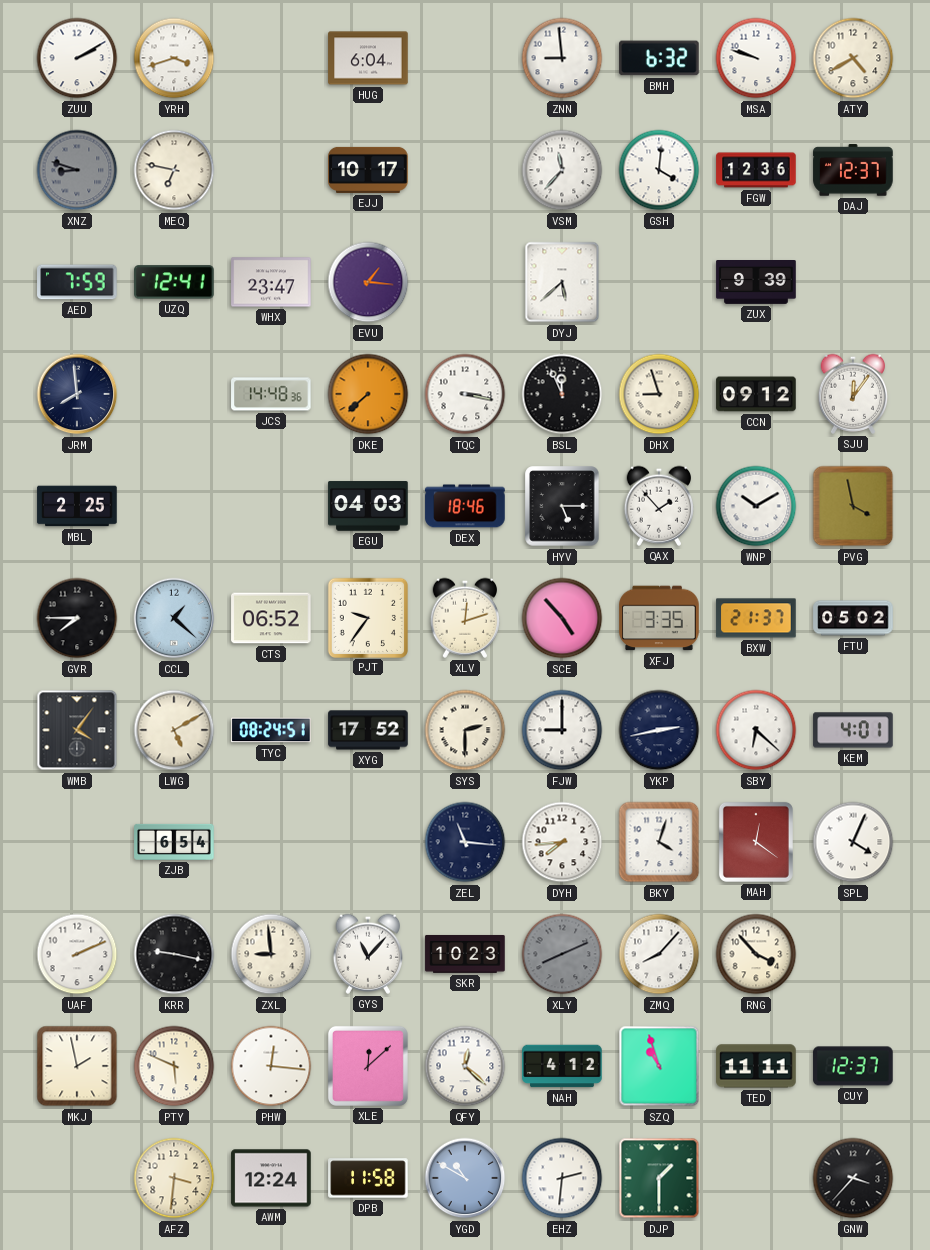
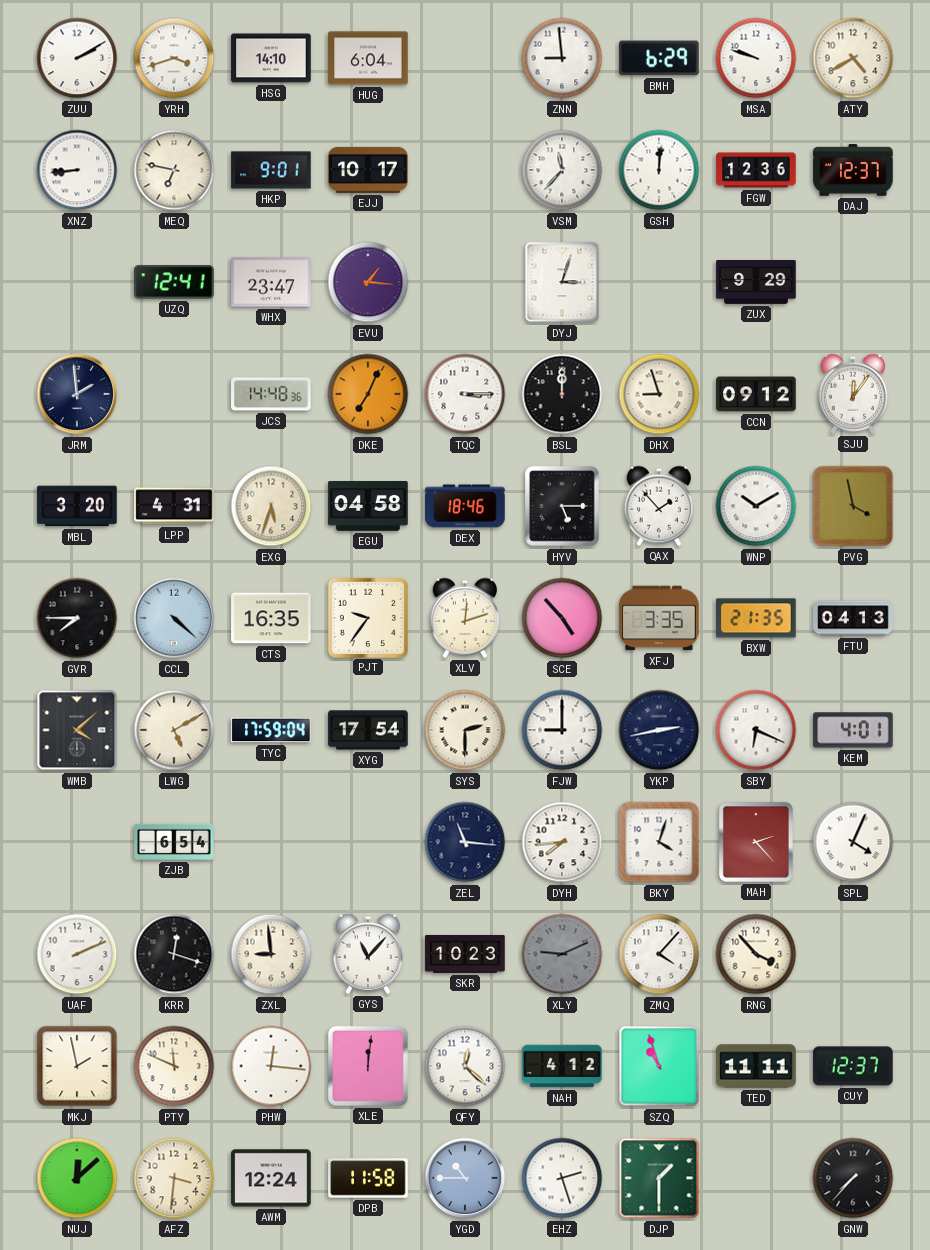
HSG: none -> 14:10 (271, 58)
BMH: 6:32 -> 6:29 (659, 58)
XNZ: 8:48 -> 8:44 (77, 170)
XNZ dial: grey -> white (77, 170)
HKP: none -> 9:01 (271, 170)
GSH: 4:01 -> 12:01 (659, 170)
AED: 7:59 -> none (77, 282)
DYJ: 5:38 -> 3:03 (562, 282)
ZUX: 9:39 -> 9:29 (756, 283)
JRM: 7:59 -> 1:59 (77, 394)
DKE: 7:38 -> 7:04 (368, 394)
TQC: 3:17 -> 3:15 (465, 394)
BSL: 11:56 -> 12:00 (562, 394)
MBL: 2:25 -> 3:20 (77, 506)
LPP: none -> 4:31 (174, 506)
EXG: none -> 5:33 (271, 506)
EGU: 04:03 -> 04:58 (368, 506)
CCL: 1:22 -> 4:22 (174, 618)
CTS: 06:52 -> 16:35 (271, 618)
BXW: 21:37 -> 21:35 (756, 618)
FTU: 05:02 -> 04:13 (853, 618)
WMB: 4:06 -> 4:08 (77, 730)
TYC: 08:24 -> 17:59 (271, 730)
XYG: 17:52 -> 17:54 (368, 730)
SBY: 6:22 -> 6:19 (756, 730)
MAH: 12:21 -> 2:23 (756, 842)
KRR: 9:17 -> 12:18 (174, 954)
XLY: 8:11 -> 9:11 (562, 954)
ZMQ: 8:07 -> 4:07 (659, 954)
PTY: 5:49 -> 11:49 (174, 1066)
XLE: 12:08 -> 12:01 (368, 1066)
NUJ: none -> 12:08 (77, 1178)
YGD: 10:50 -> 10:45 (465, 1178)
EHZ: 2:31 -> 2:27 (562, 1178)
GNW: 3:37 -> 7:37 (853, 1178)
